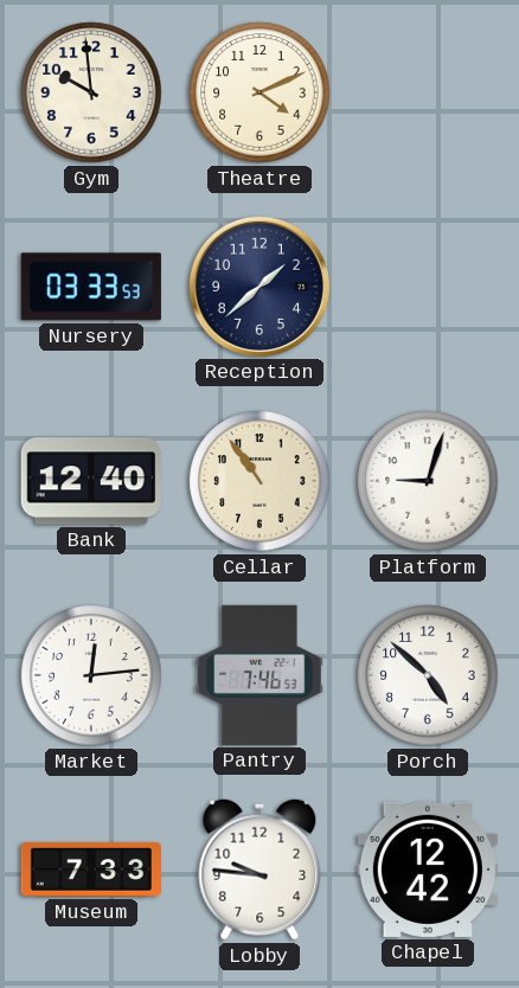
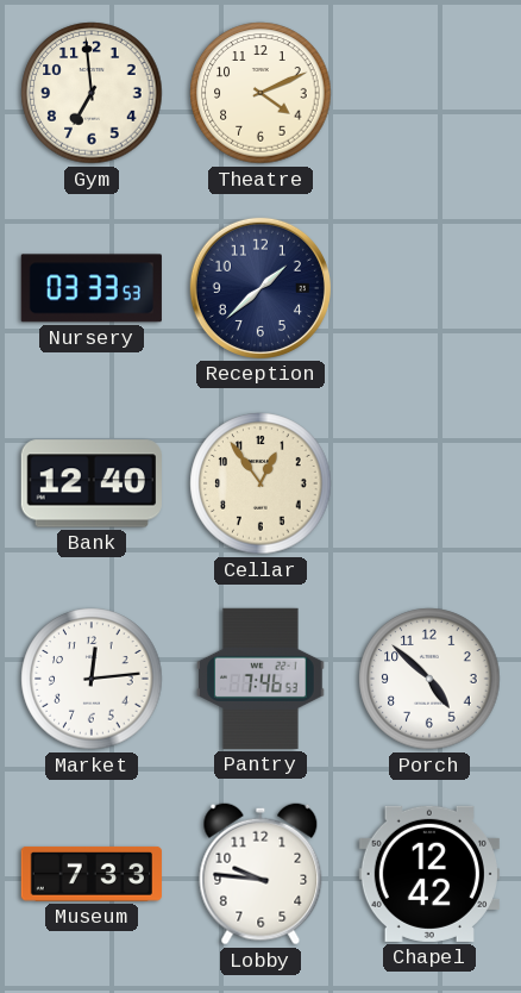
Gym: 9:59 -> 6:59 (92, 93)
Cellar: 10:54 -> 12:54 (260, 483)
Platform: 9:03 -> none (428, 481)
